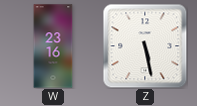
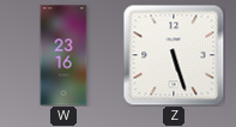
Z: 5:28 -> 5:27 (174, 55)
